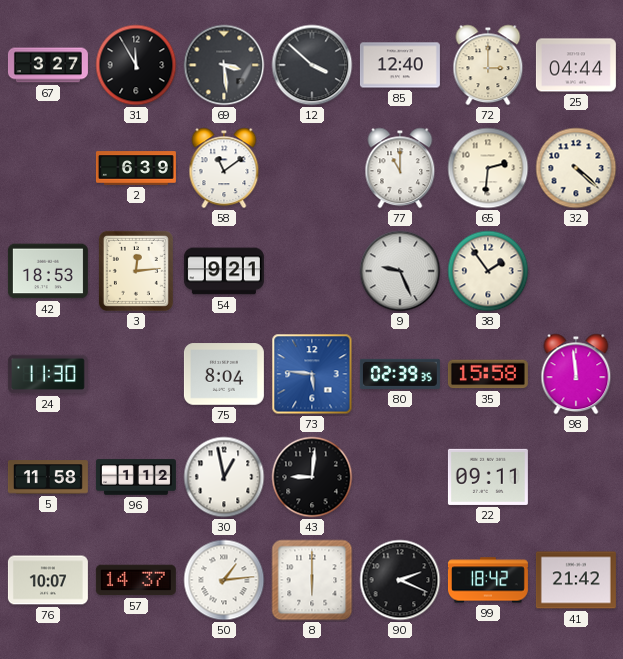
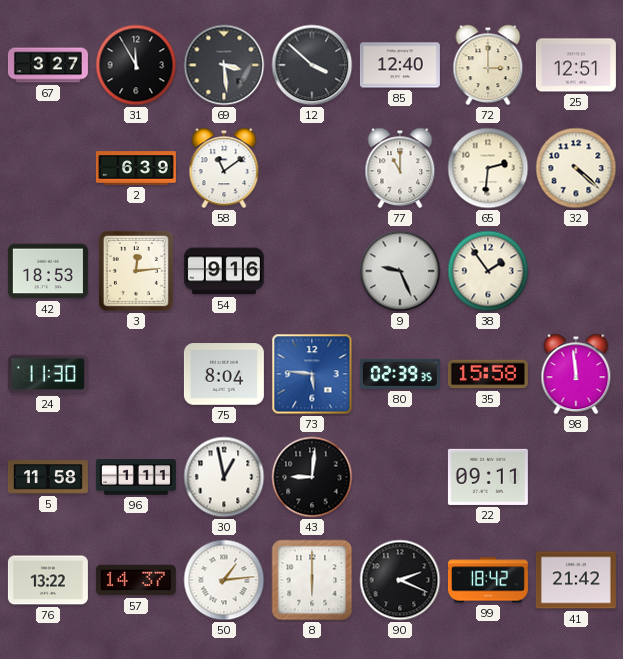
25: 04:44 -> 12:51 (576, 65)
54: 9:21 -> 9:16 (224, 271)
96: 1:12 -> 1:11 (136, 477)
76: 10:07 -> 13:22 (48, 580)
